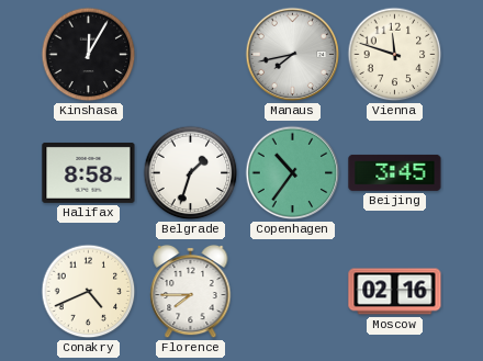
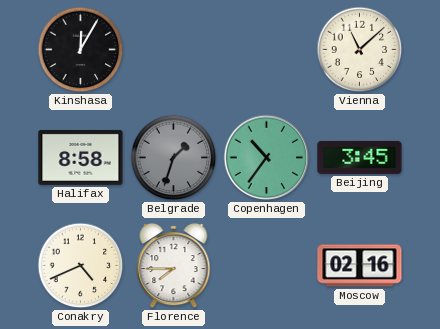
Manaus: 7:43 -> none (293, 55)
Vienna: 11:48 -> 11:08 (360, 50)
Belgrade dial: white -> grey (174, 158)
